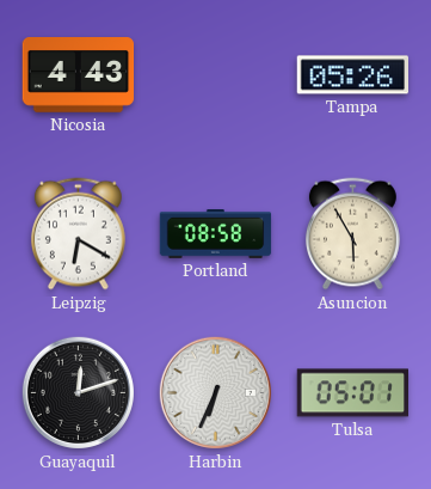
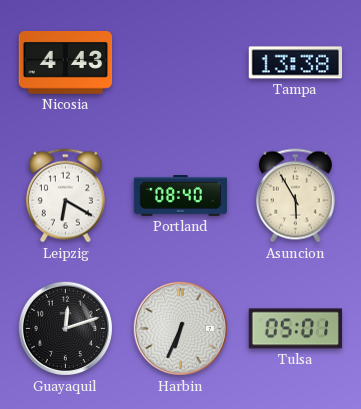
Tampa: 05:26 -> 13:38 (296, 63)
Portland: 08:58 -> 08:40 (181, 196)
